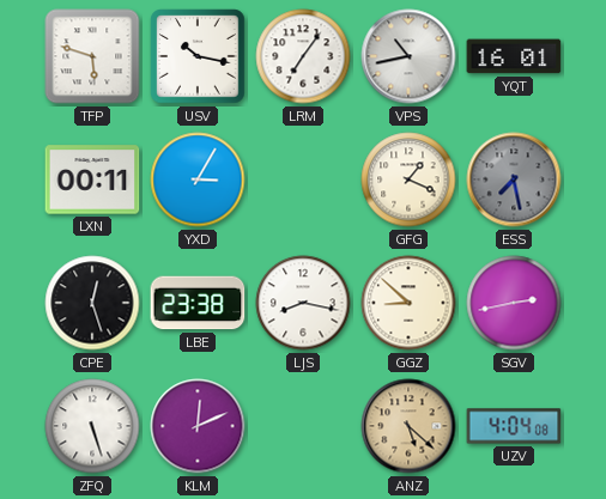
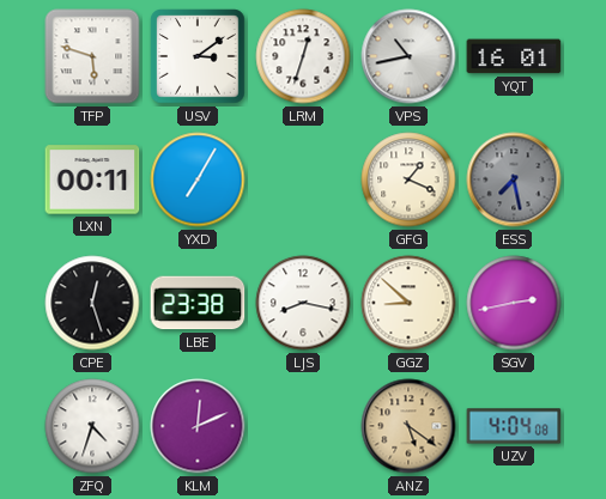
USV: 10:17 -> 3:09 (198, 56)
LRM: 7:06 -> 12:33 (303, 56)
YXD: 3:05 -> 7:05 (198, 179)
ZFQ: 5:27 -> 4:33 (92, 426)
ANZ: 5:22 -> 5:21 (408, 426)
